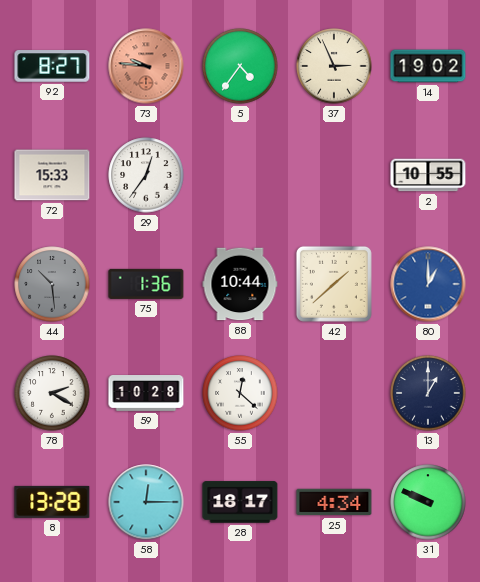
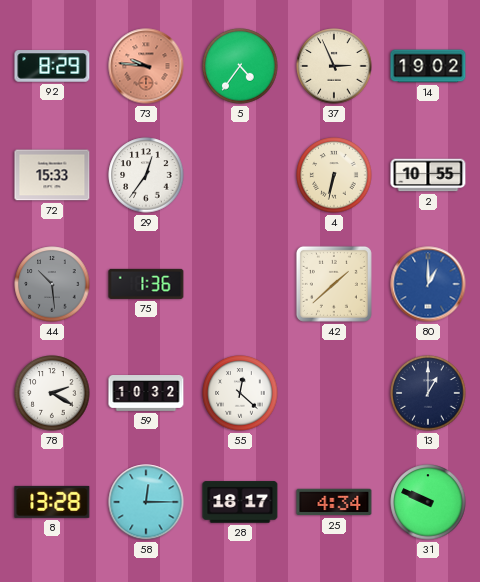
92: 8:27 -> 8:29 (52, 66)
4: none -> 6:32 (334, 175)
88: 10:44 -> none (240, 284)
59: 10:28 -> 10:32 (146, 394)
